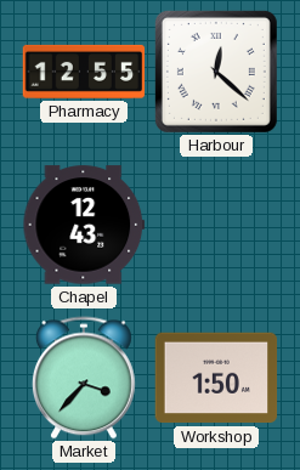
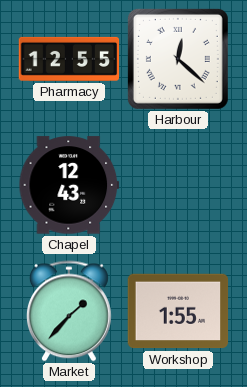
Market: 3:37 -> 1:37 (69, 311)
Workshop: 1:50 -> 1:55 (178, 311)
